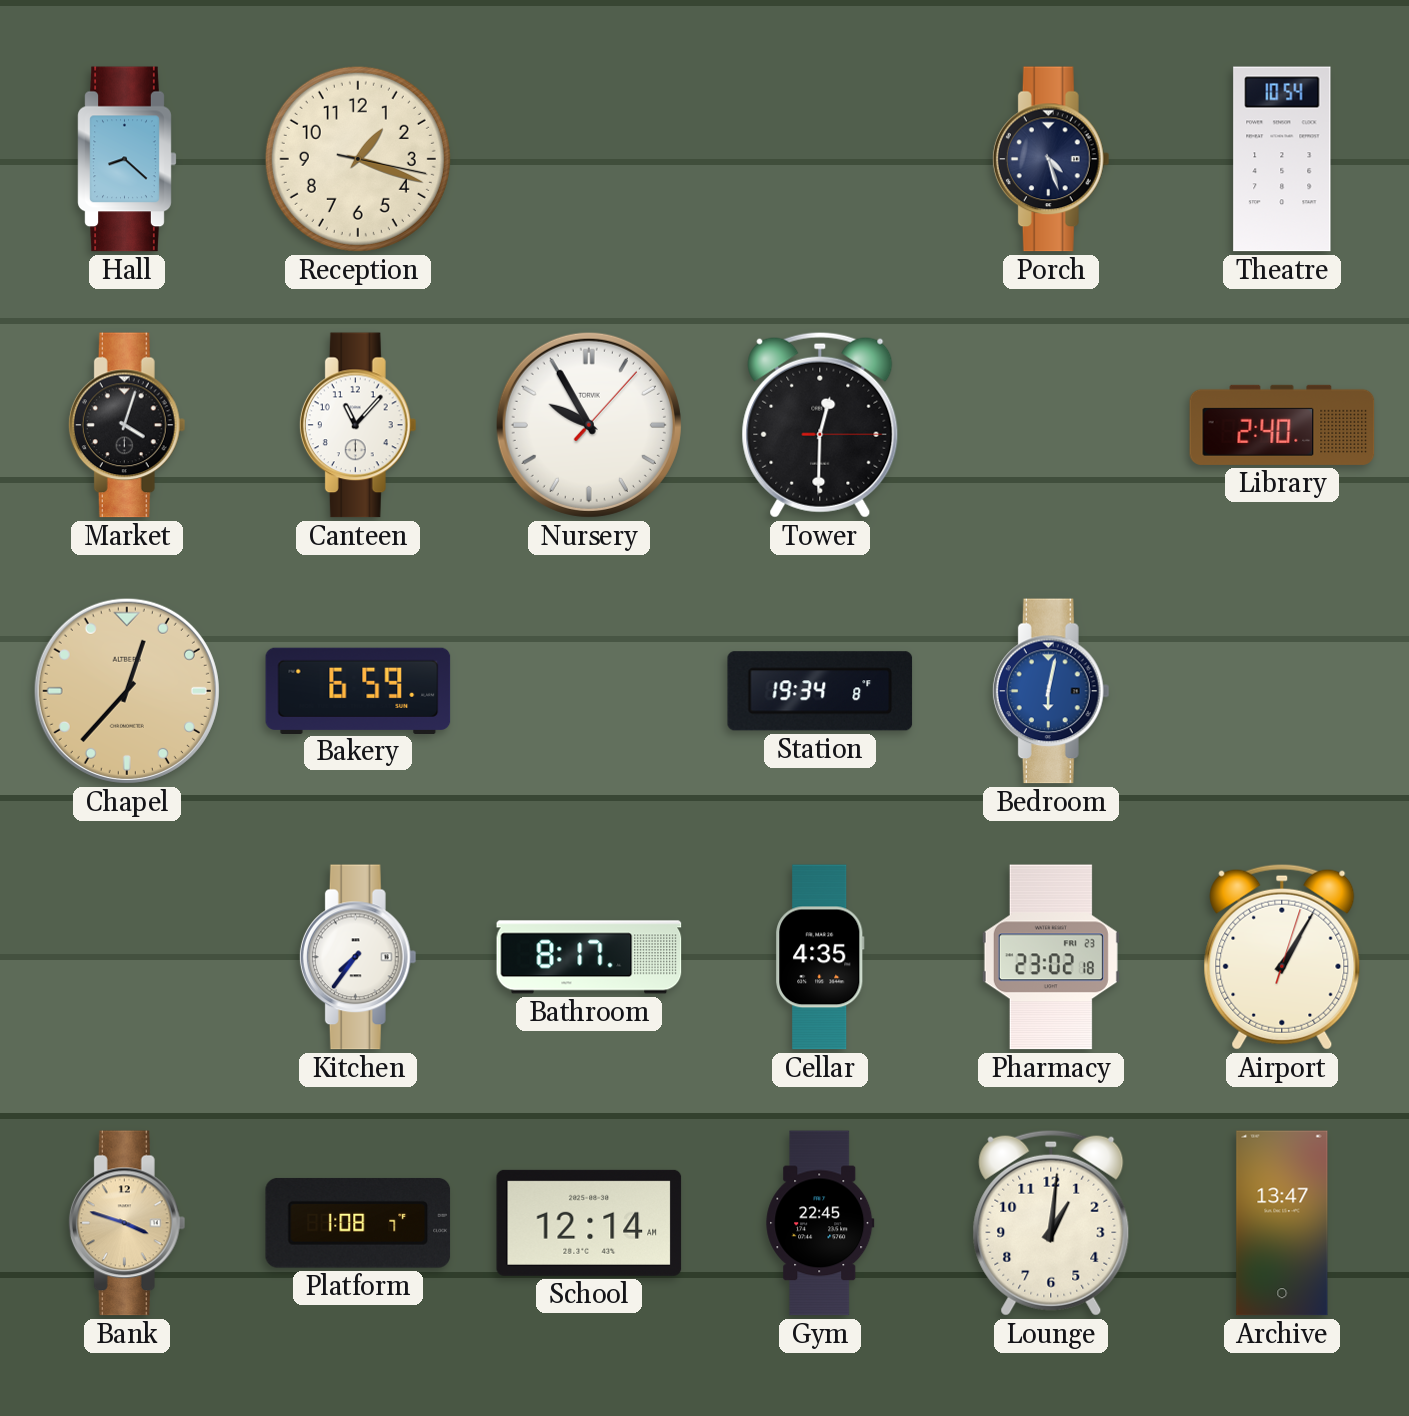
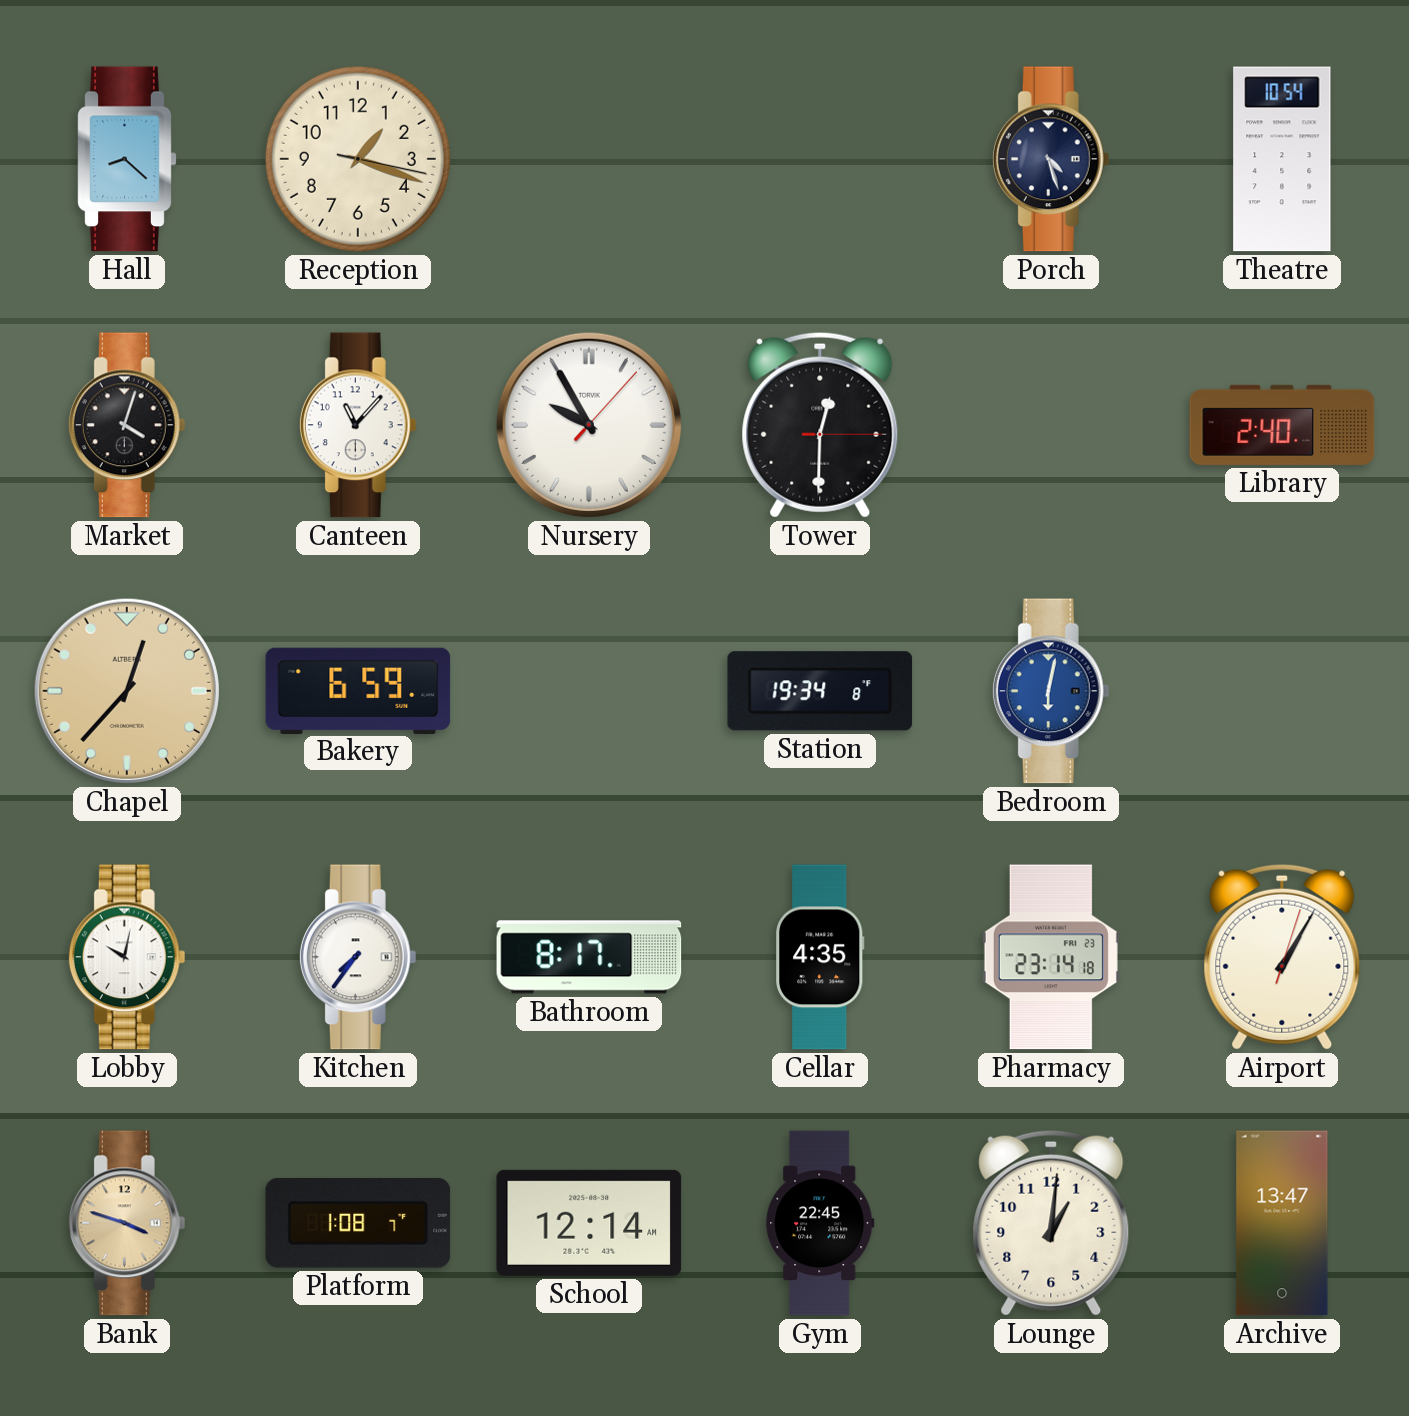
Lobby: none -> 10:02 (127, 957)
Pharmacy: 23:02 -> 23:14 (1051, 957)
